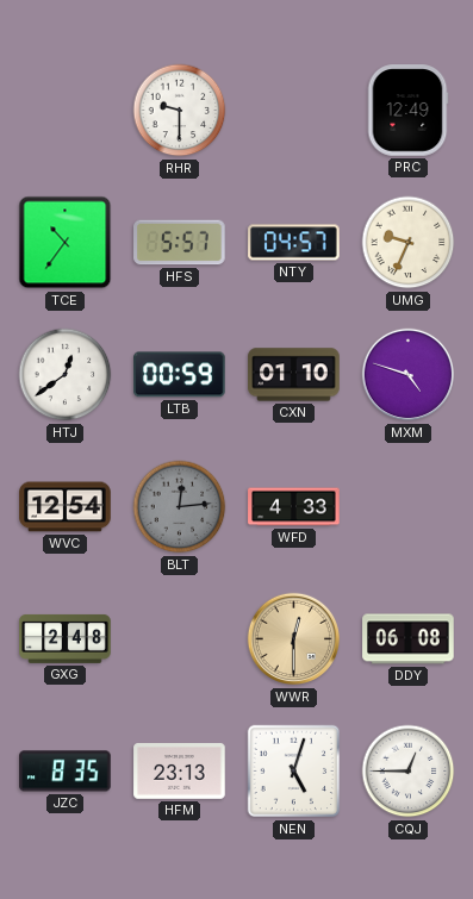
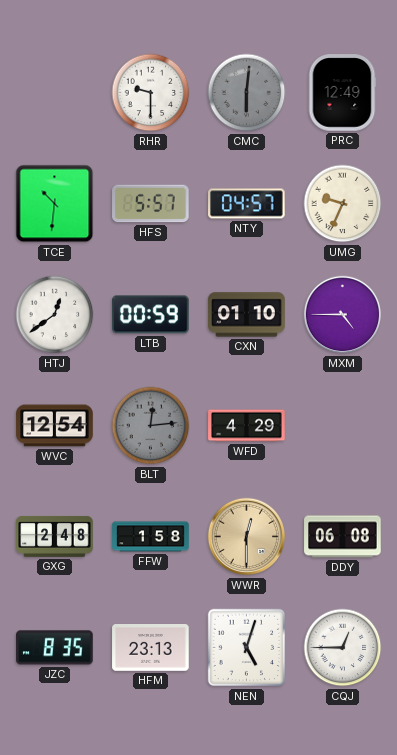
CMC: none -> 6:01 (247, 93)
TCE: 10:36 -> 10:31 (55, 204)
MXM: 4:48 -> 4:45 (343, 315)
WFD: 4:33 -> 4:29 (247, 426)
FFW: none -> 1:58 (151, 537)
